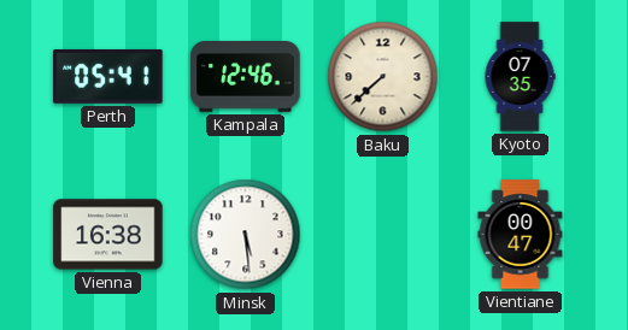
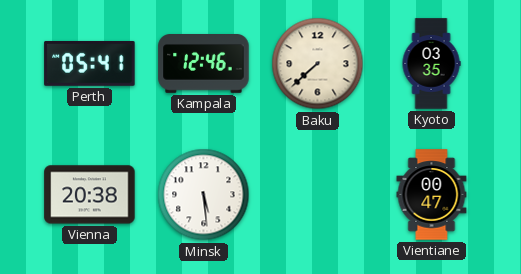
Kyoto: 07:35 -> 03:35 (431, 64)
Vienna: 16:38 -> 20:38 (90, 195)
